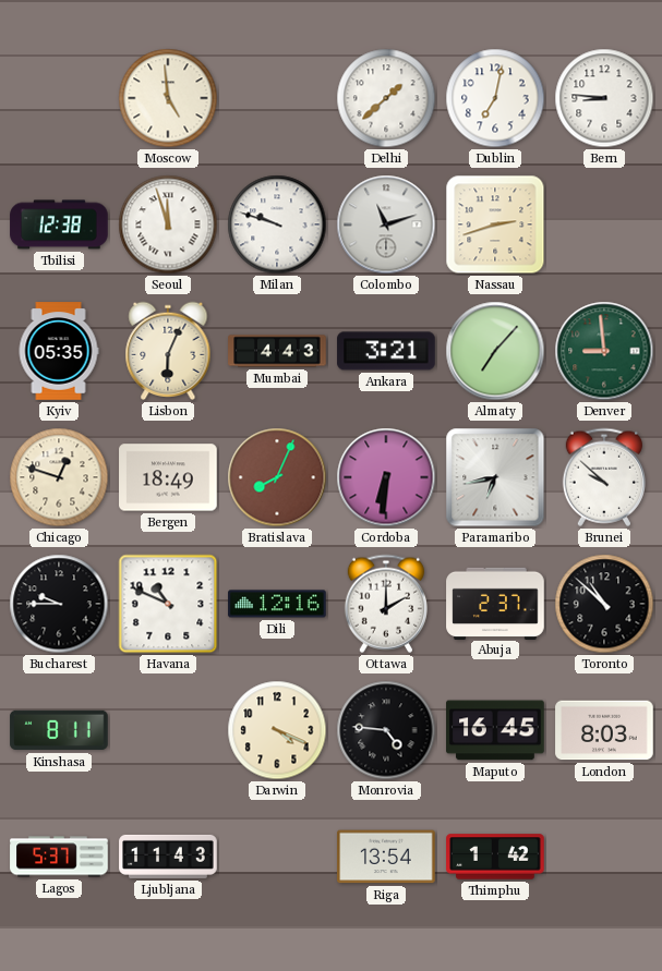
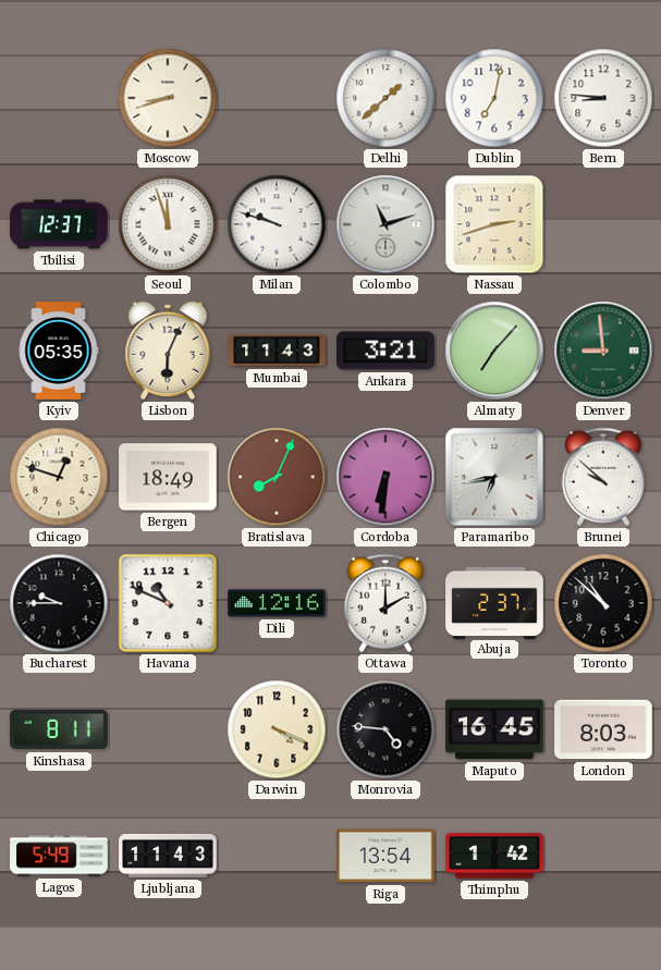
Moscow: 4:59 -> 8:42 (168, 98)
Tbilisi: 12:38 -> 12:37 (59, 224)
Mumbai: 4:43 -> 11:43 (277, 351)
Lagos: 5:37 -> 5:49 (59, 856)
